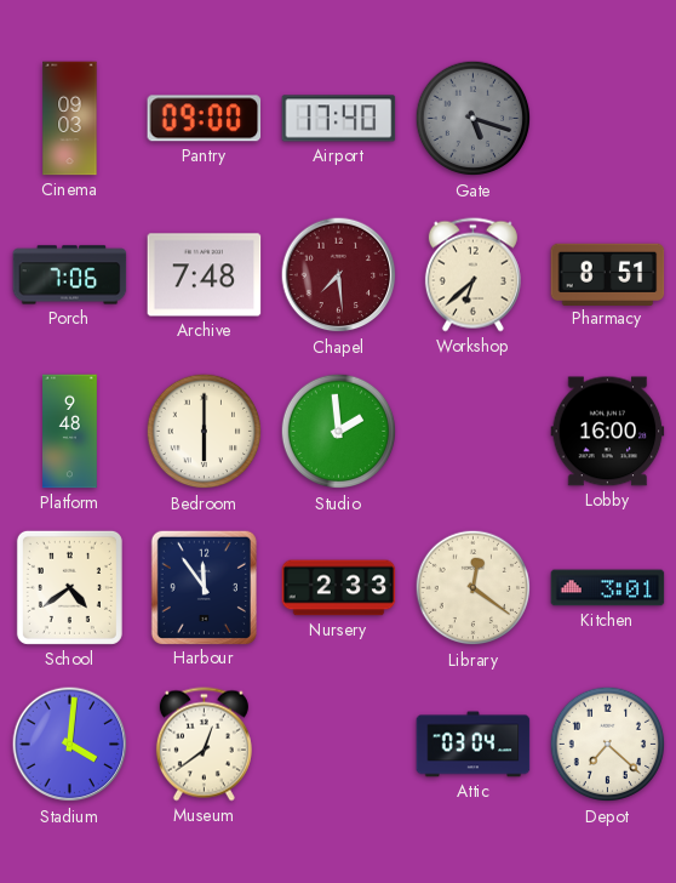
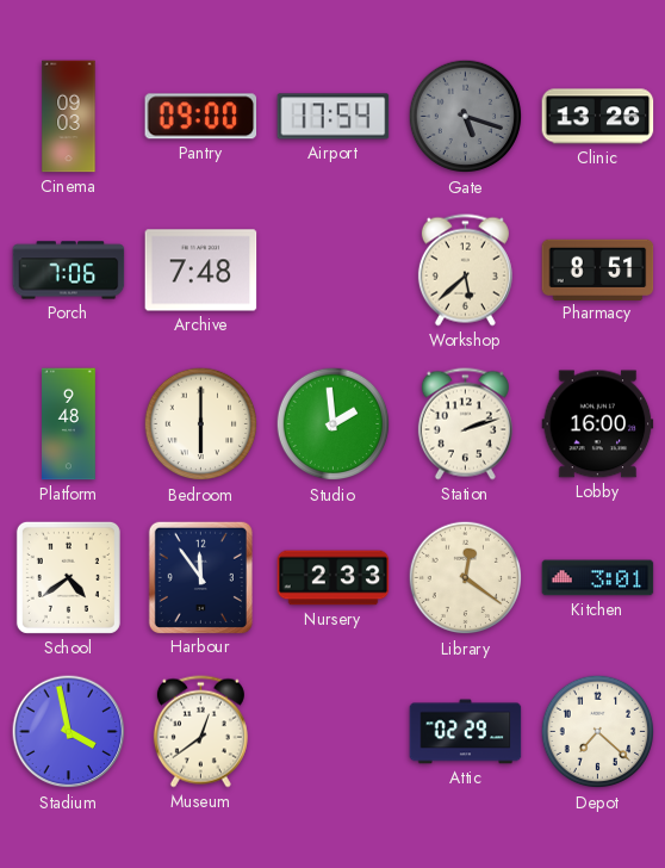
Airport: 17:40 -> 17:54 (334, 117)
Clinic: none -> 13:26 (598, 117)
Chapel: 7:29 -> none (339, 275)
Workshop: 6:38 -> 5:38 (465, 271)
Station: none -> 2:12 (465, 424)
Stadium: 4:01 -> 3:58 (69, 732)
Attic: 03:04 -> 02:29 (466, 732)
